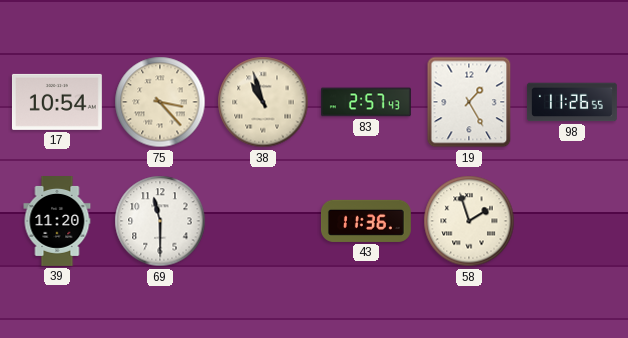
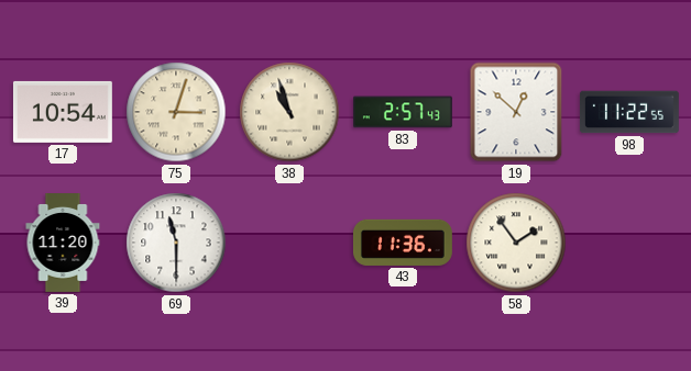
75: 3:23 -> 3:03 (176, 112)
19: 1:25 -> 12:52 (516, 112)
98: 11:26 -> 11:22 (629, 112)
58: 1:57 -> 1:54 (516, 243)
